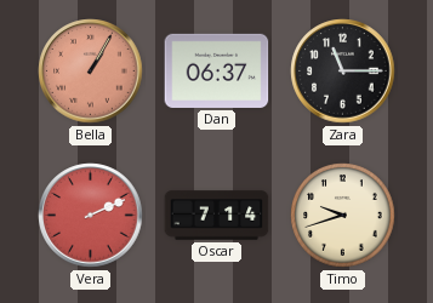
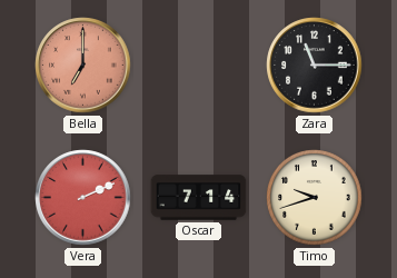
Bella: 1:05 -> 7:00 (83, 66)
Dan: 06:37 -> none (217, 70)
